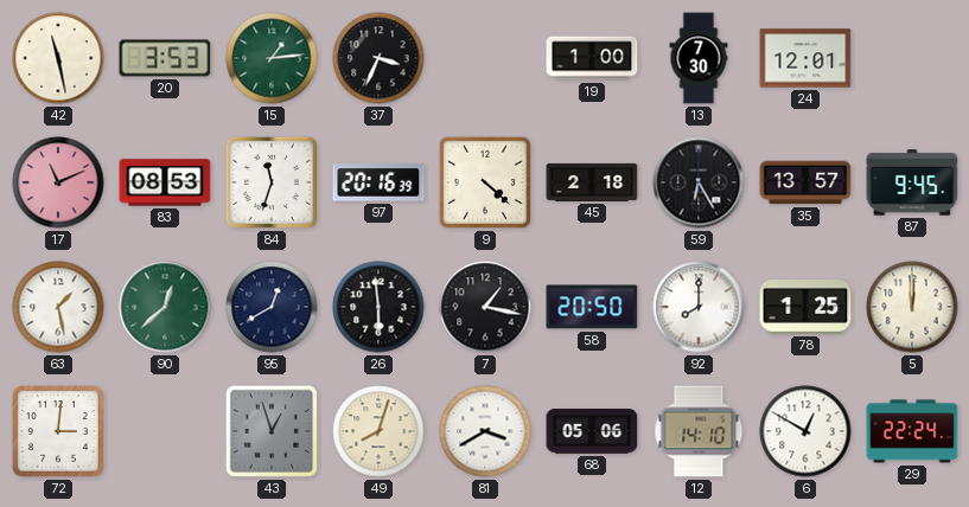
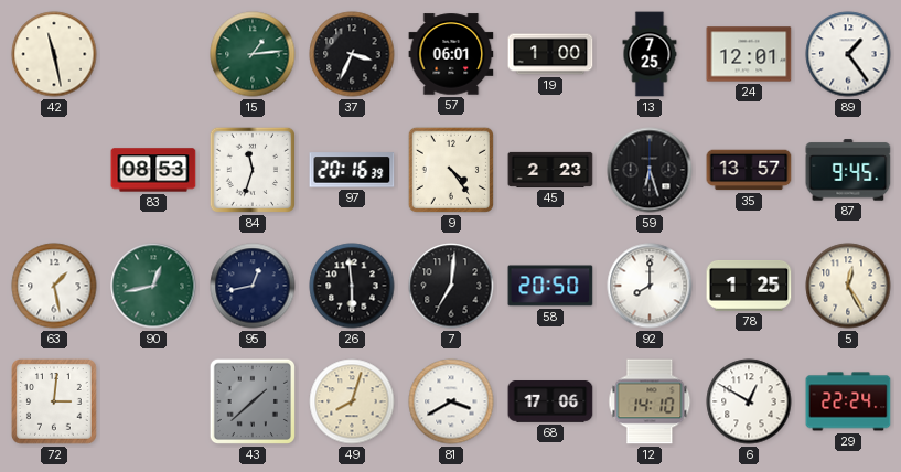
20: 3:53 -> none (165, 58)
57: none -> 06:01 (451, 54)
13: 7:30 -> 7:25 (650, 54)
89: none -> 1:24 (848, 54)
17: 11:11 -> none (58, 182)
9: 4:22 -> 4:24 (451, 170)
45: 2:18 -> 2:23 (550, 170)
59: 6:25 -> 6:27 (650, 170)
90: 12:38 -> 12:43 (153, 286)
95: 12:40 -> 12:43 (253, 286)
7: 1:17 -> 7:01 (451, 286)
5: 12:00 -> 12:25 (848, 286)
43: 12:57 -> 1:38 (253, 401)
68: 05:06 -> 17:06 (550, 401)
